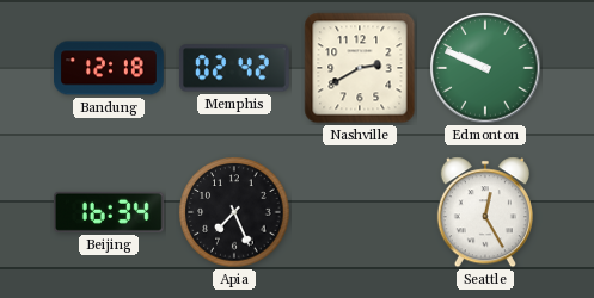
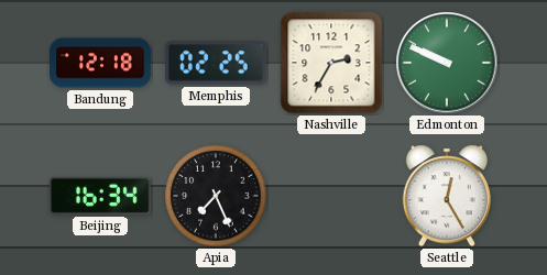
Memphis: 02:42 -> 02:25 (216, 63)
Nashville: 2:40 -> 2:35 (331, 63)
